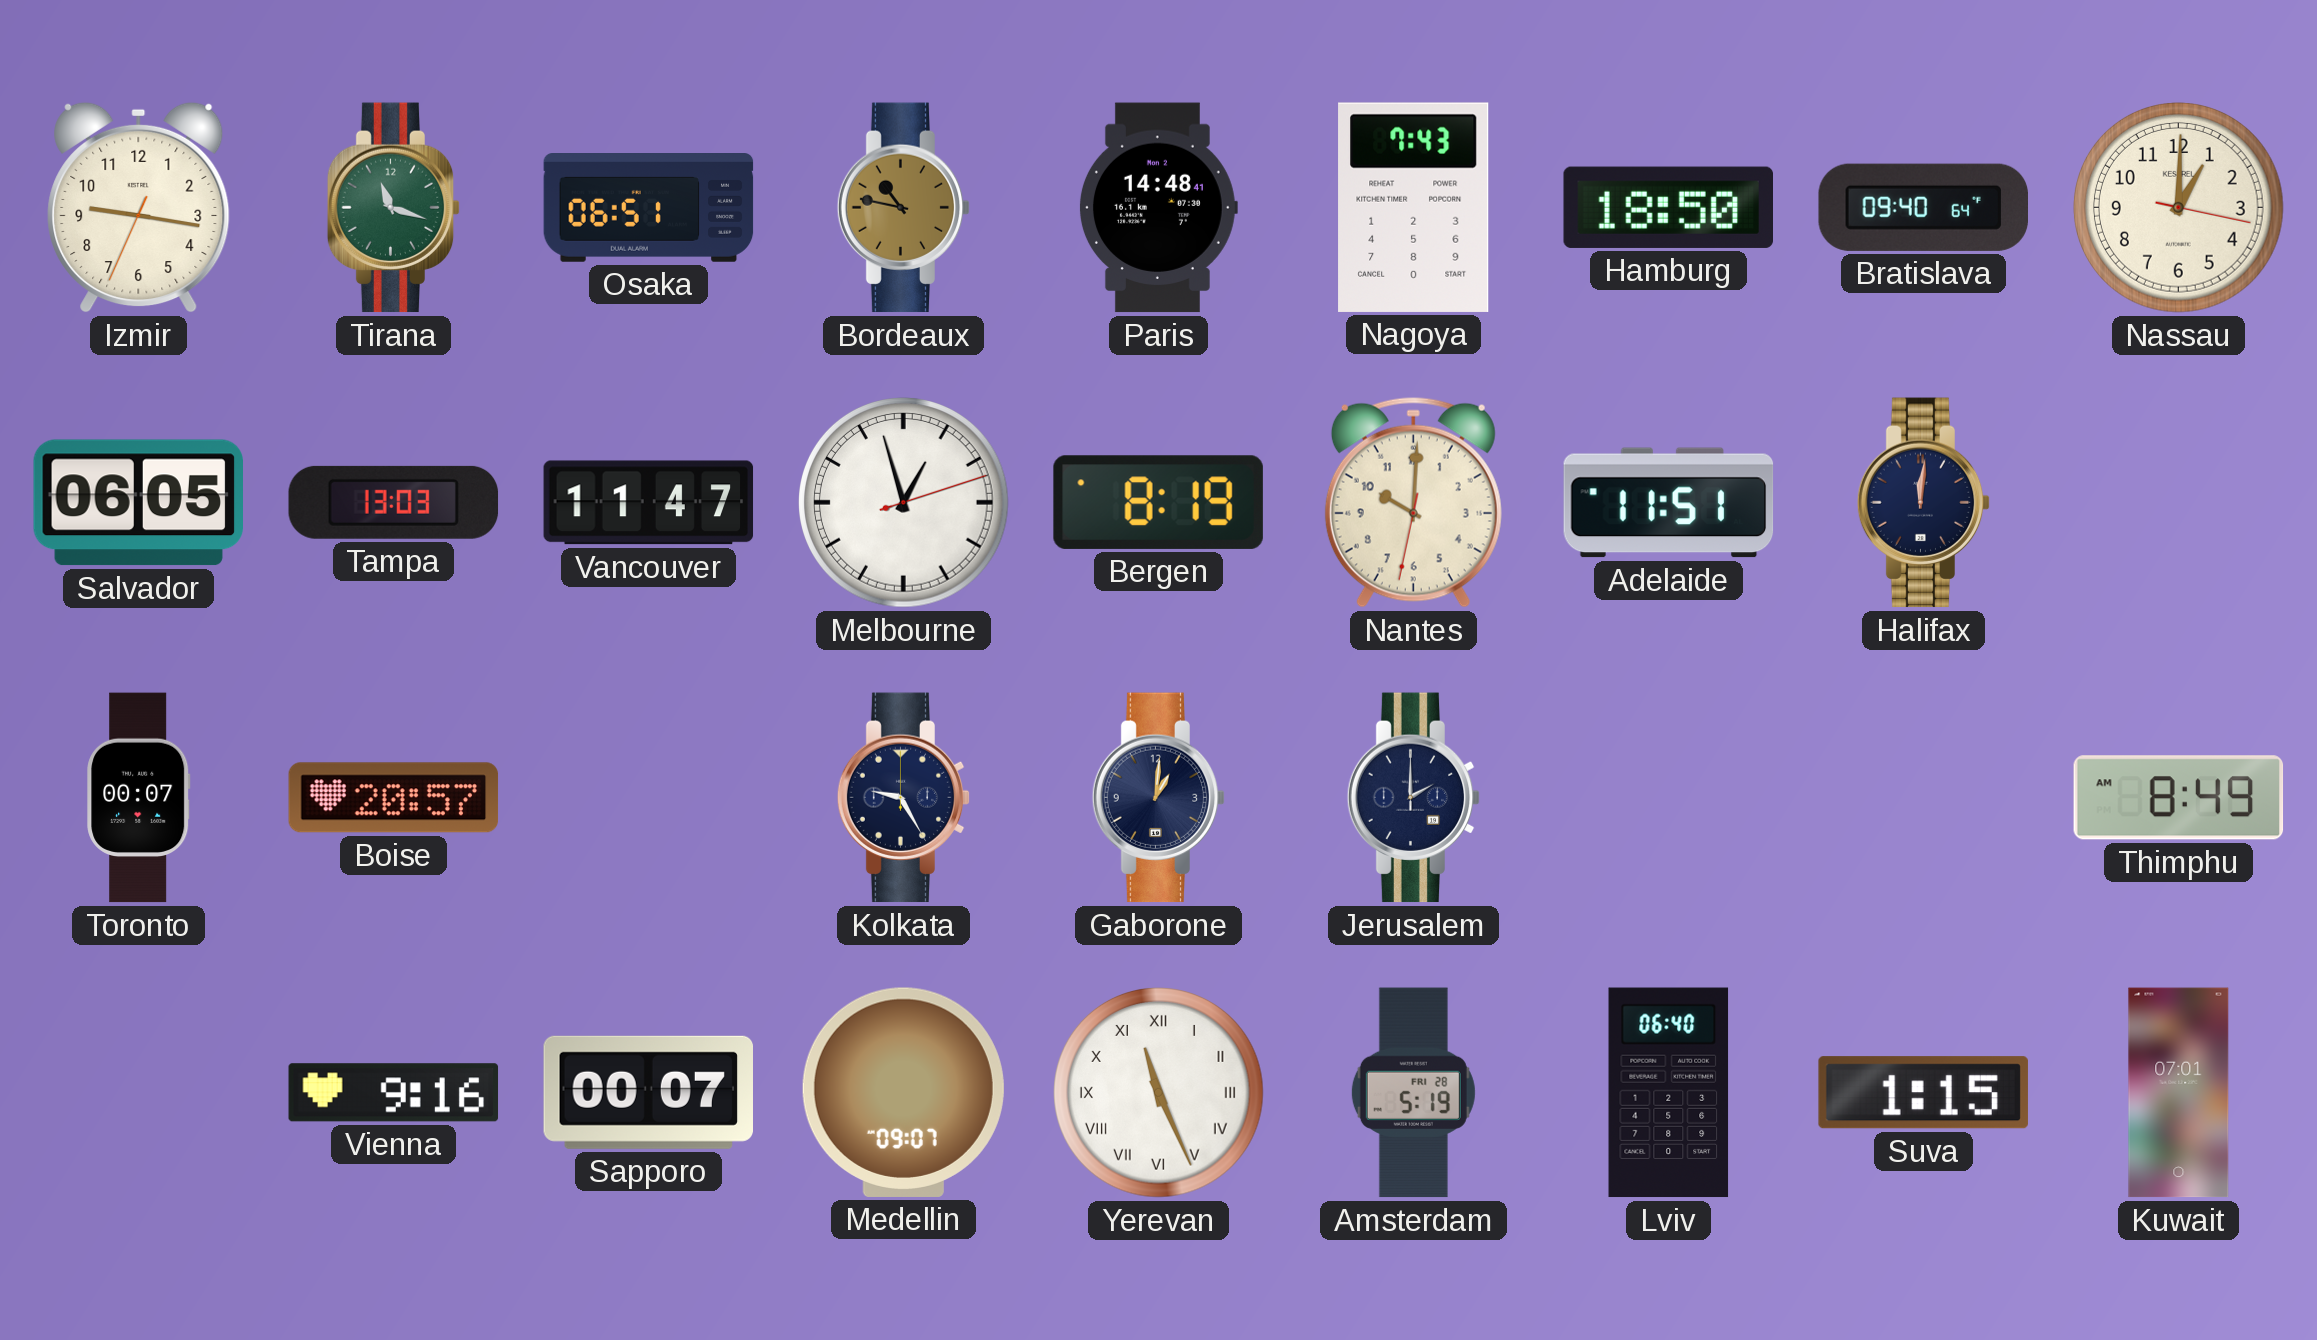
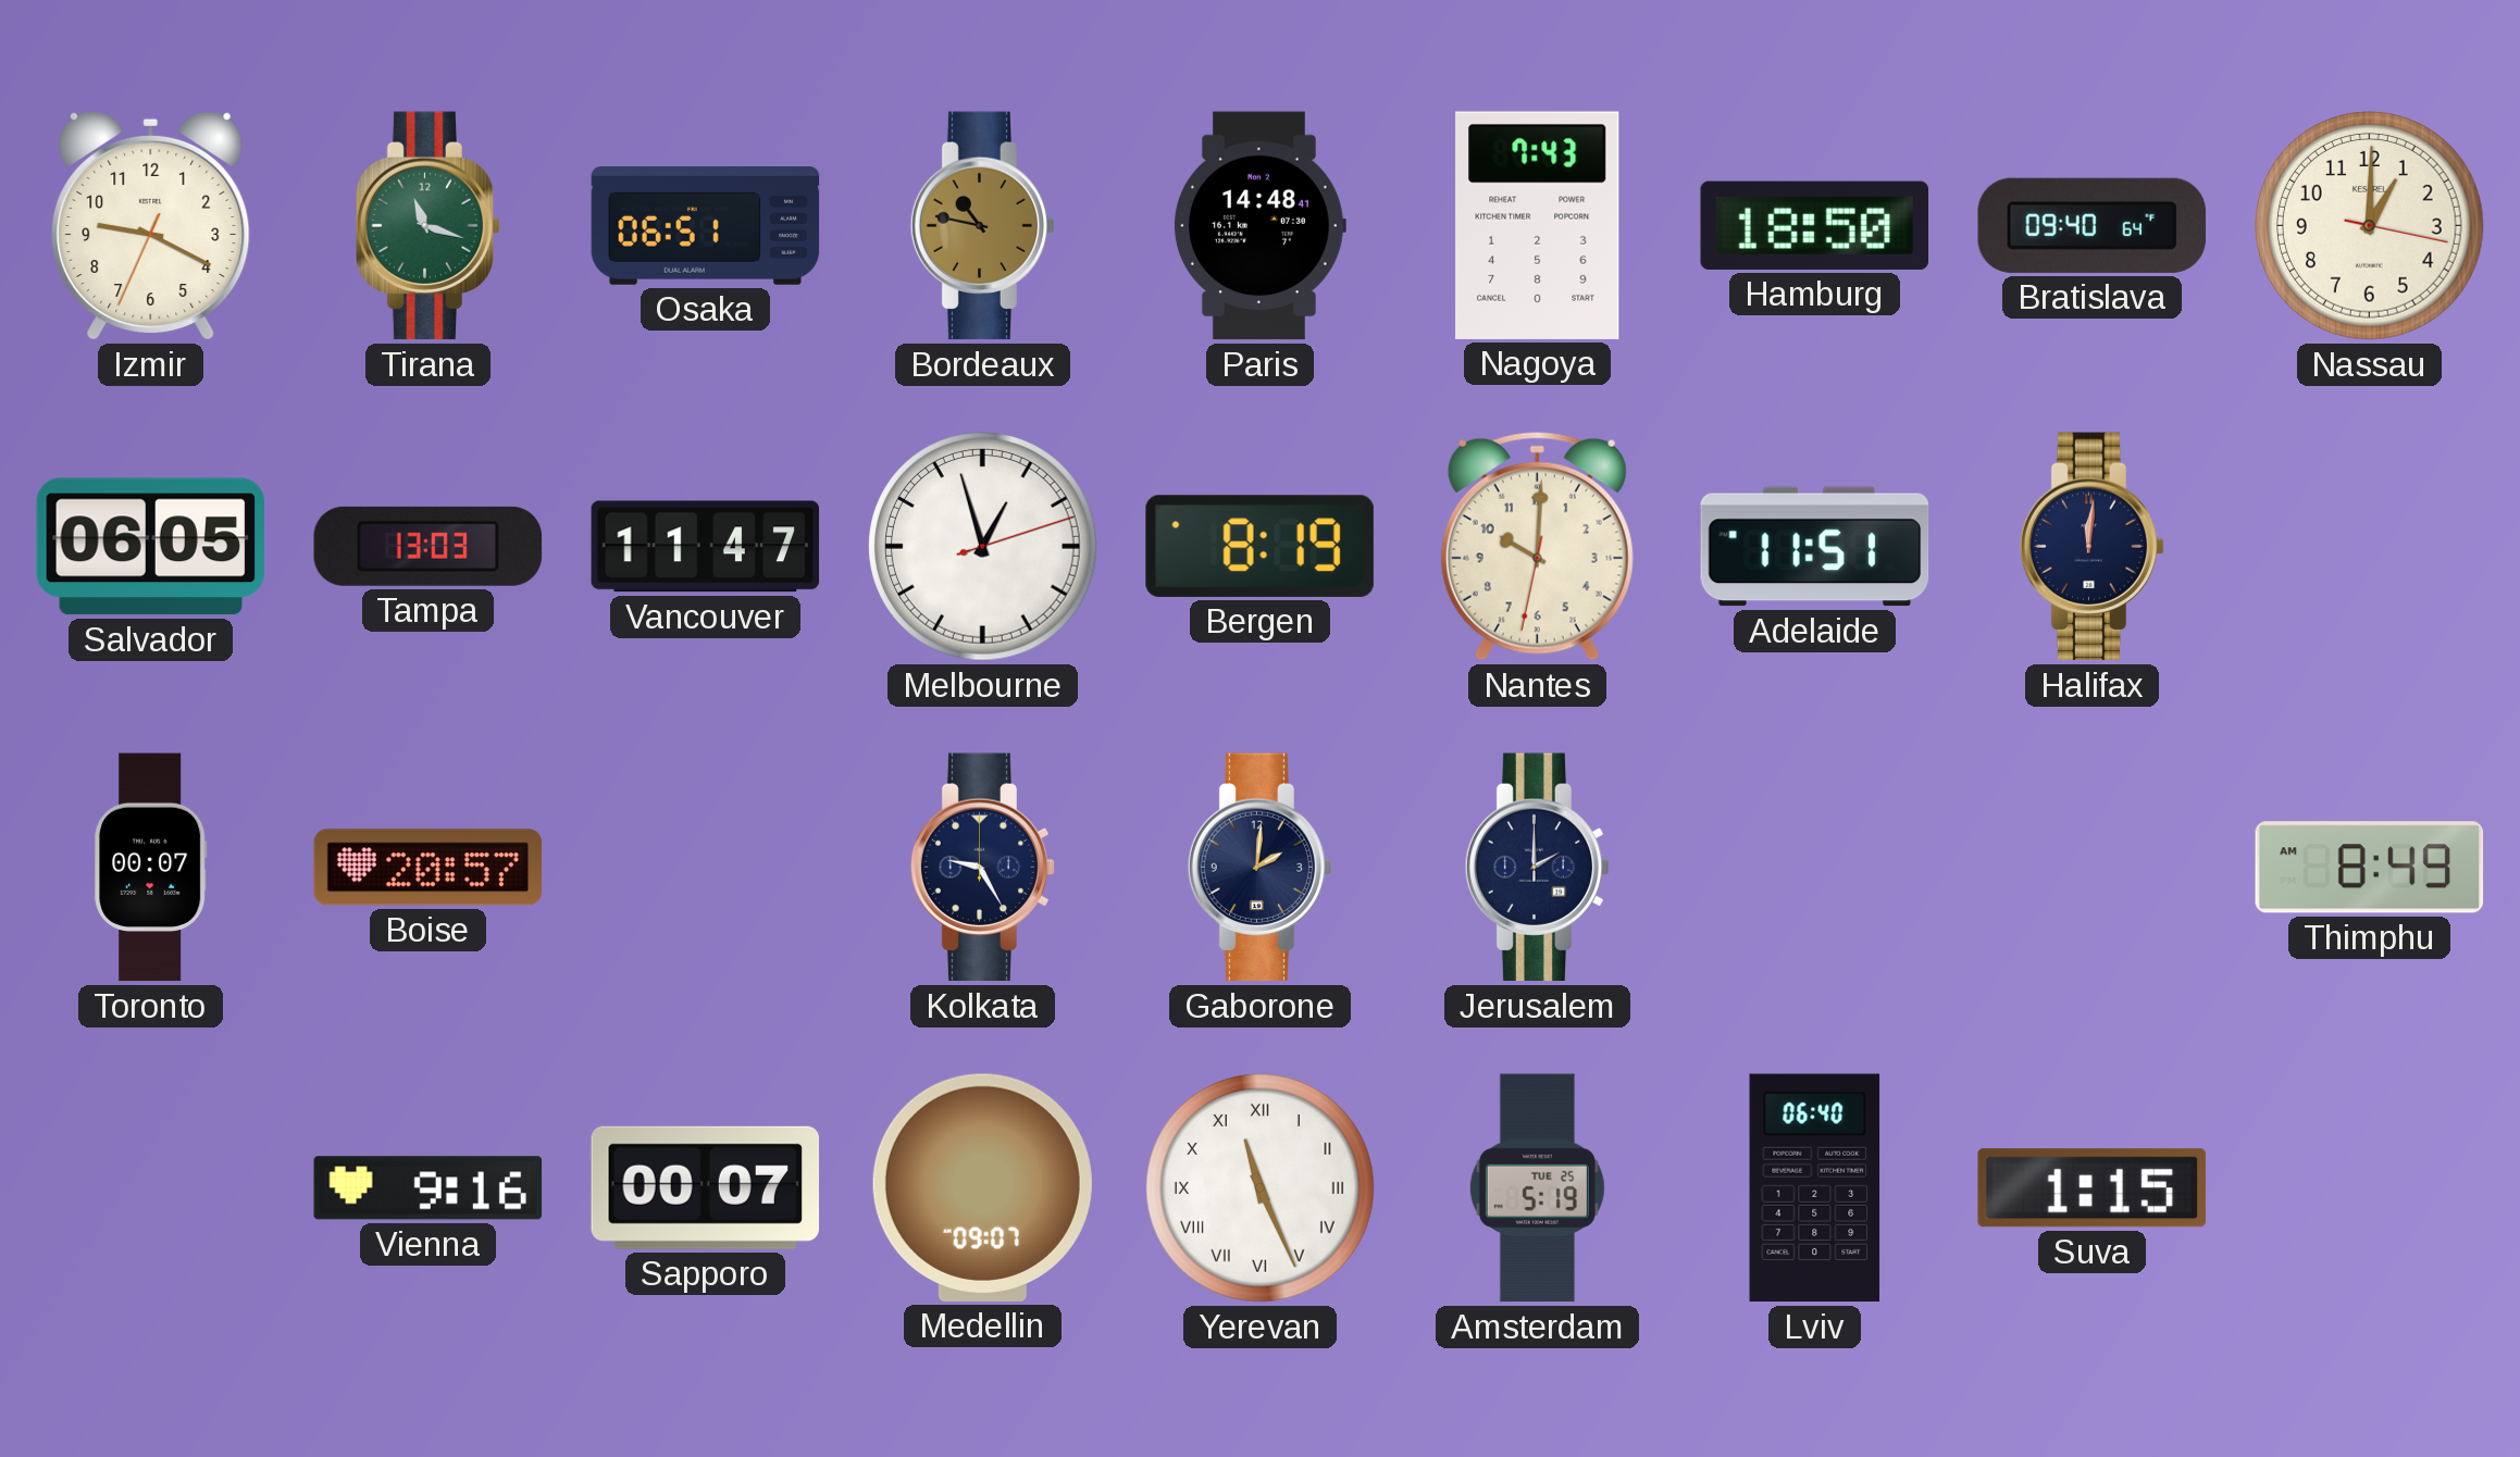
Izmir: 9:16 -> 9:19 (151, 225)
Gaborone: 1:01 -> 2:01 (1261, 868)
Amsterdam date: FRI 28 -> TUE 25 (1537, 1188)
Kuwait: 07:01 -> none (2179, 1093)
